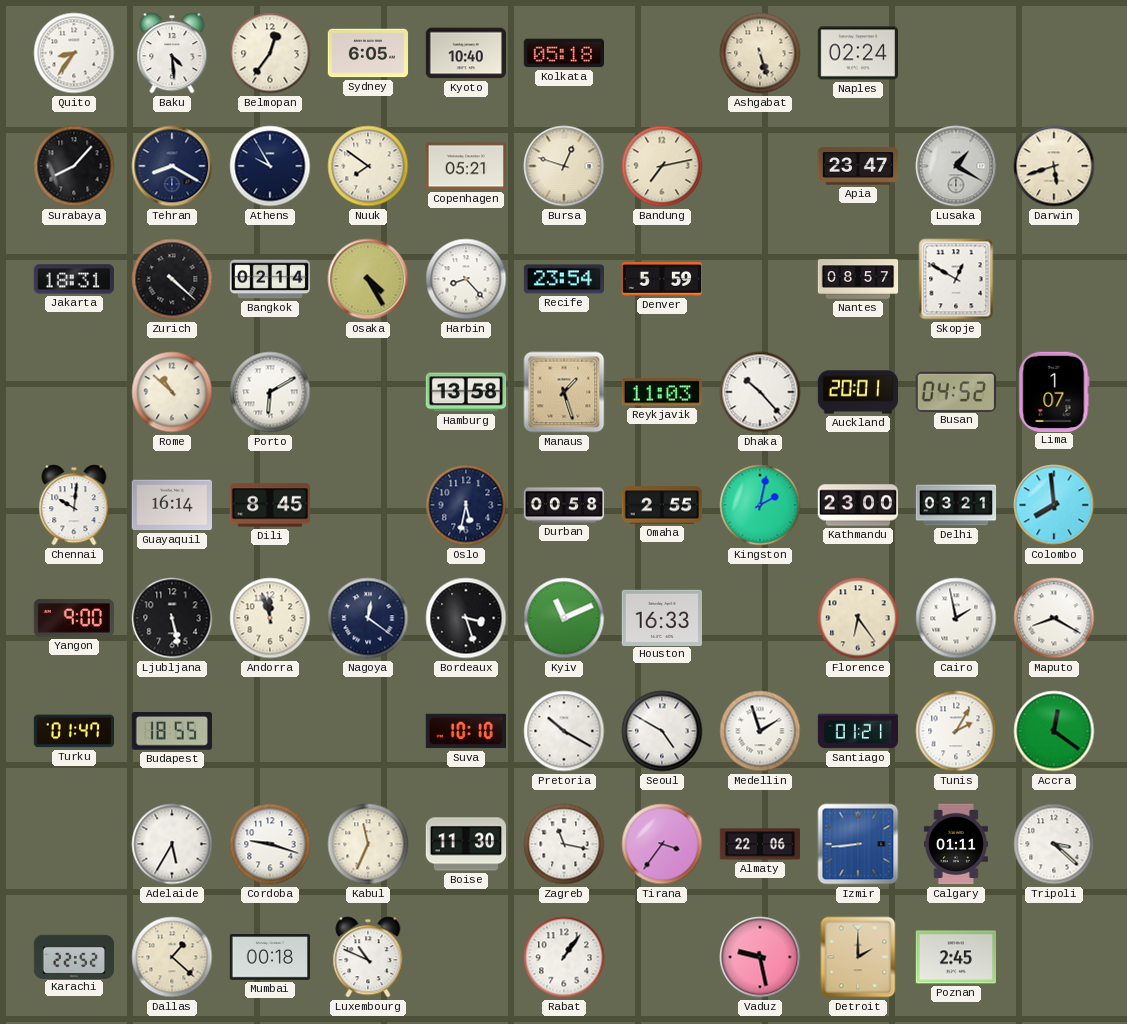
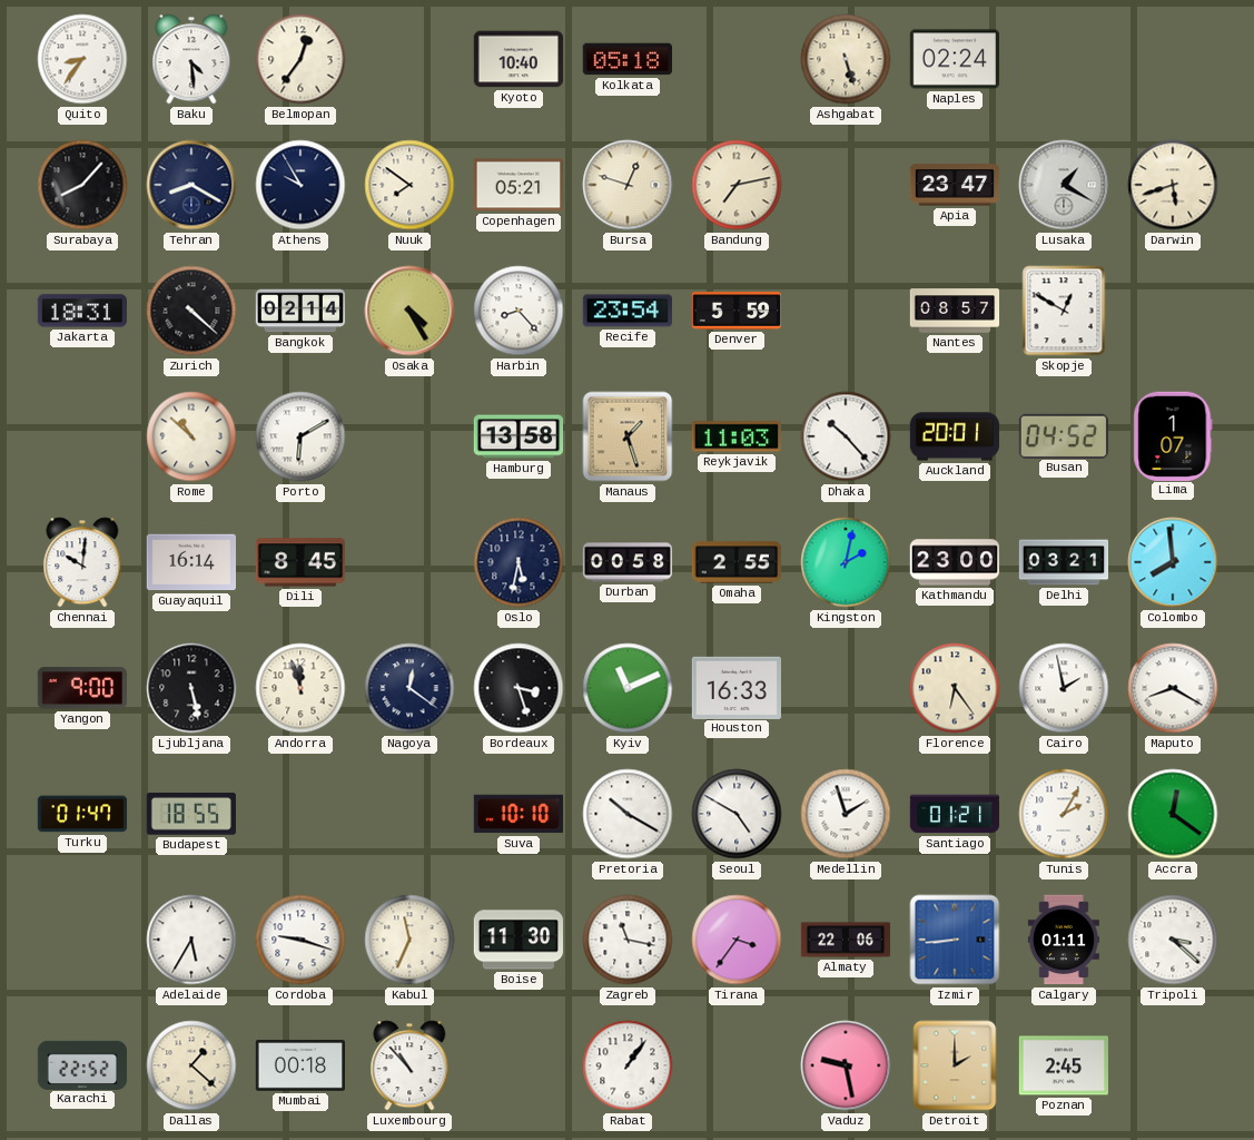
Sydney: 6:05 -> none (368, 53)
Luxembourg: 10:49 -> 10:53 (409, 1065)
